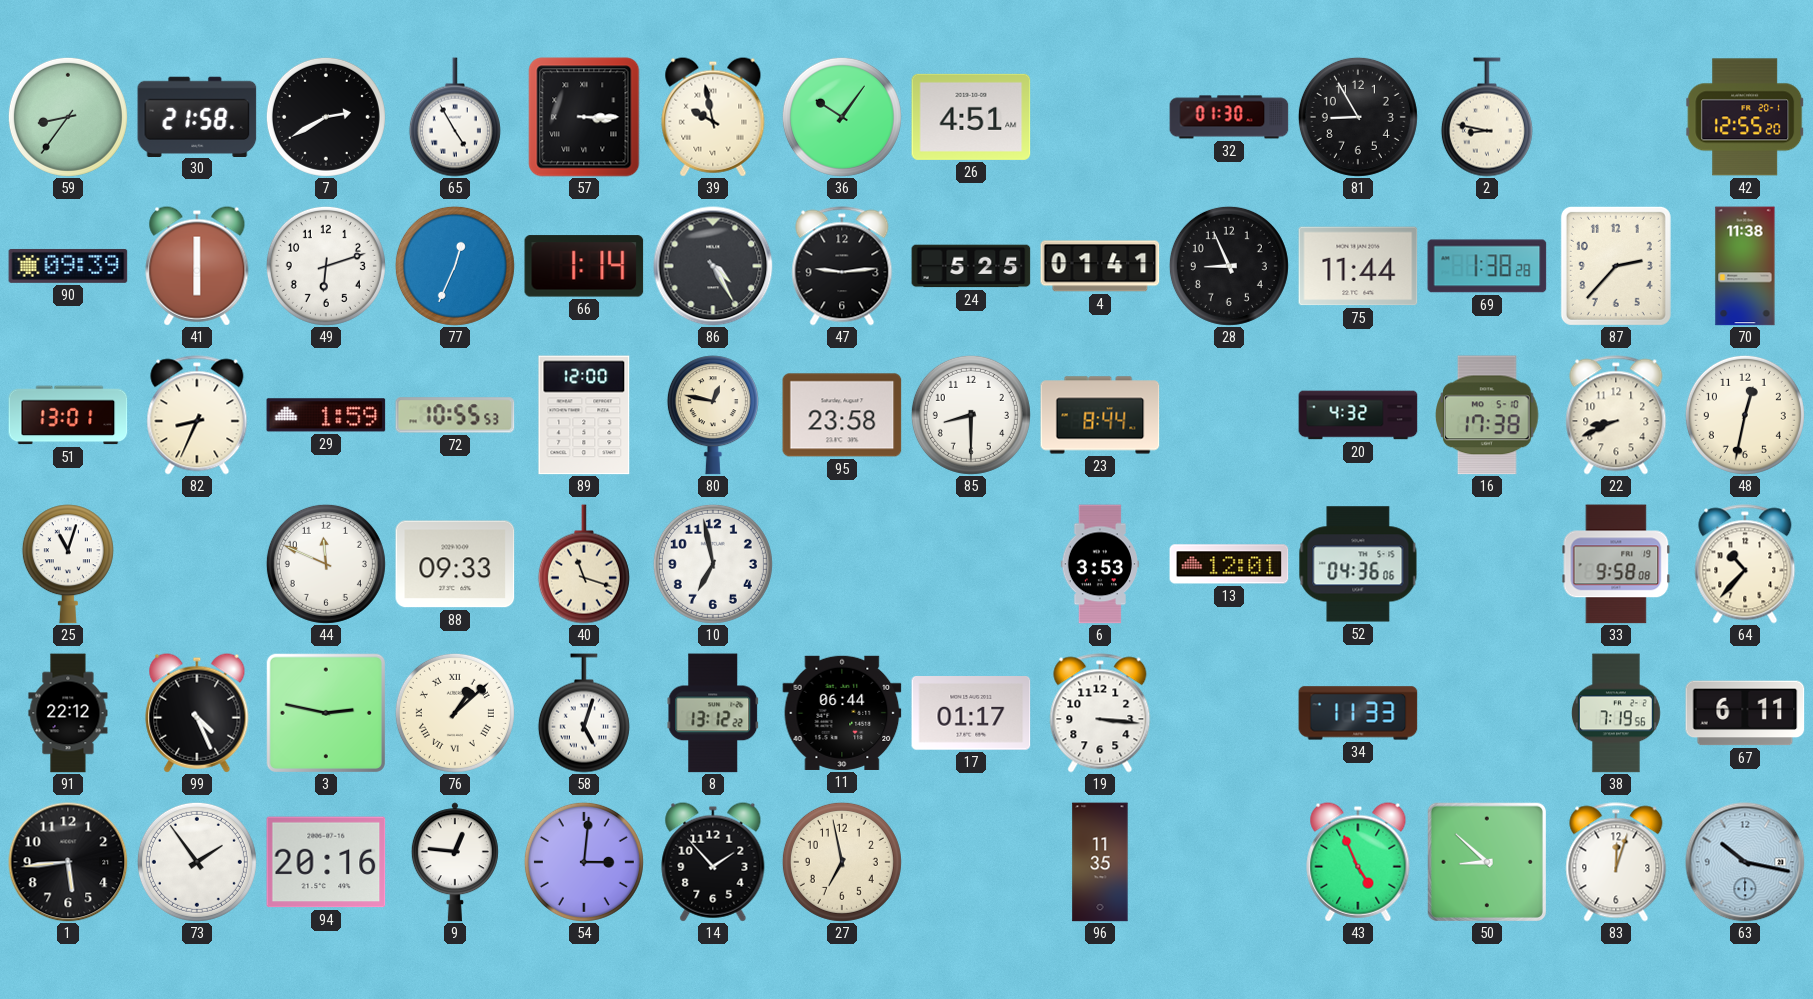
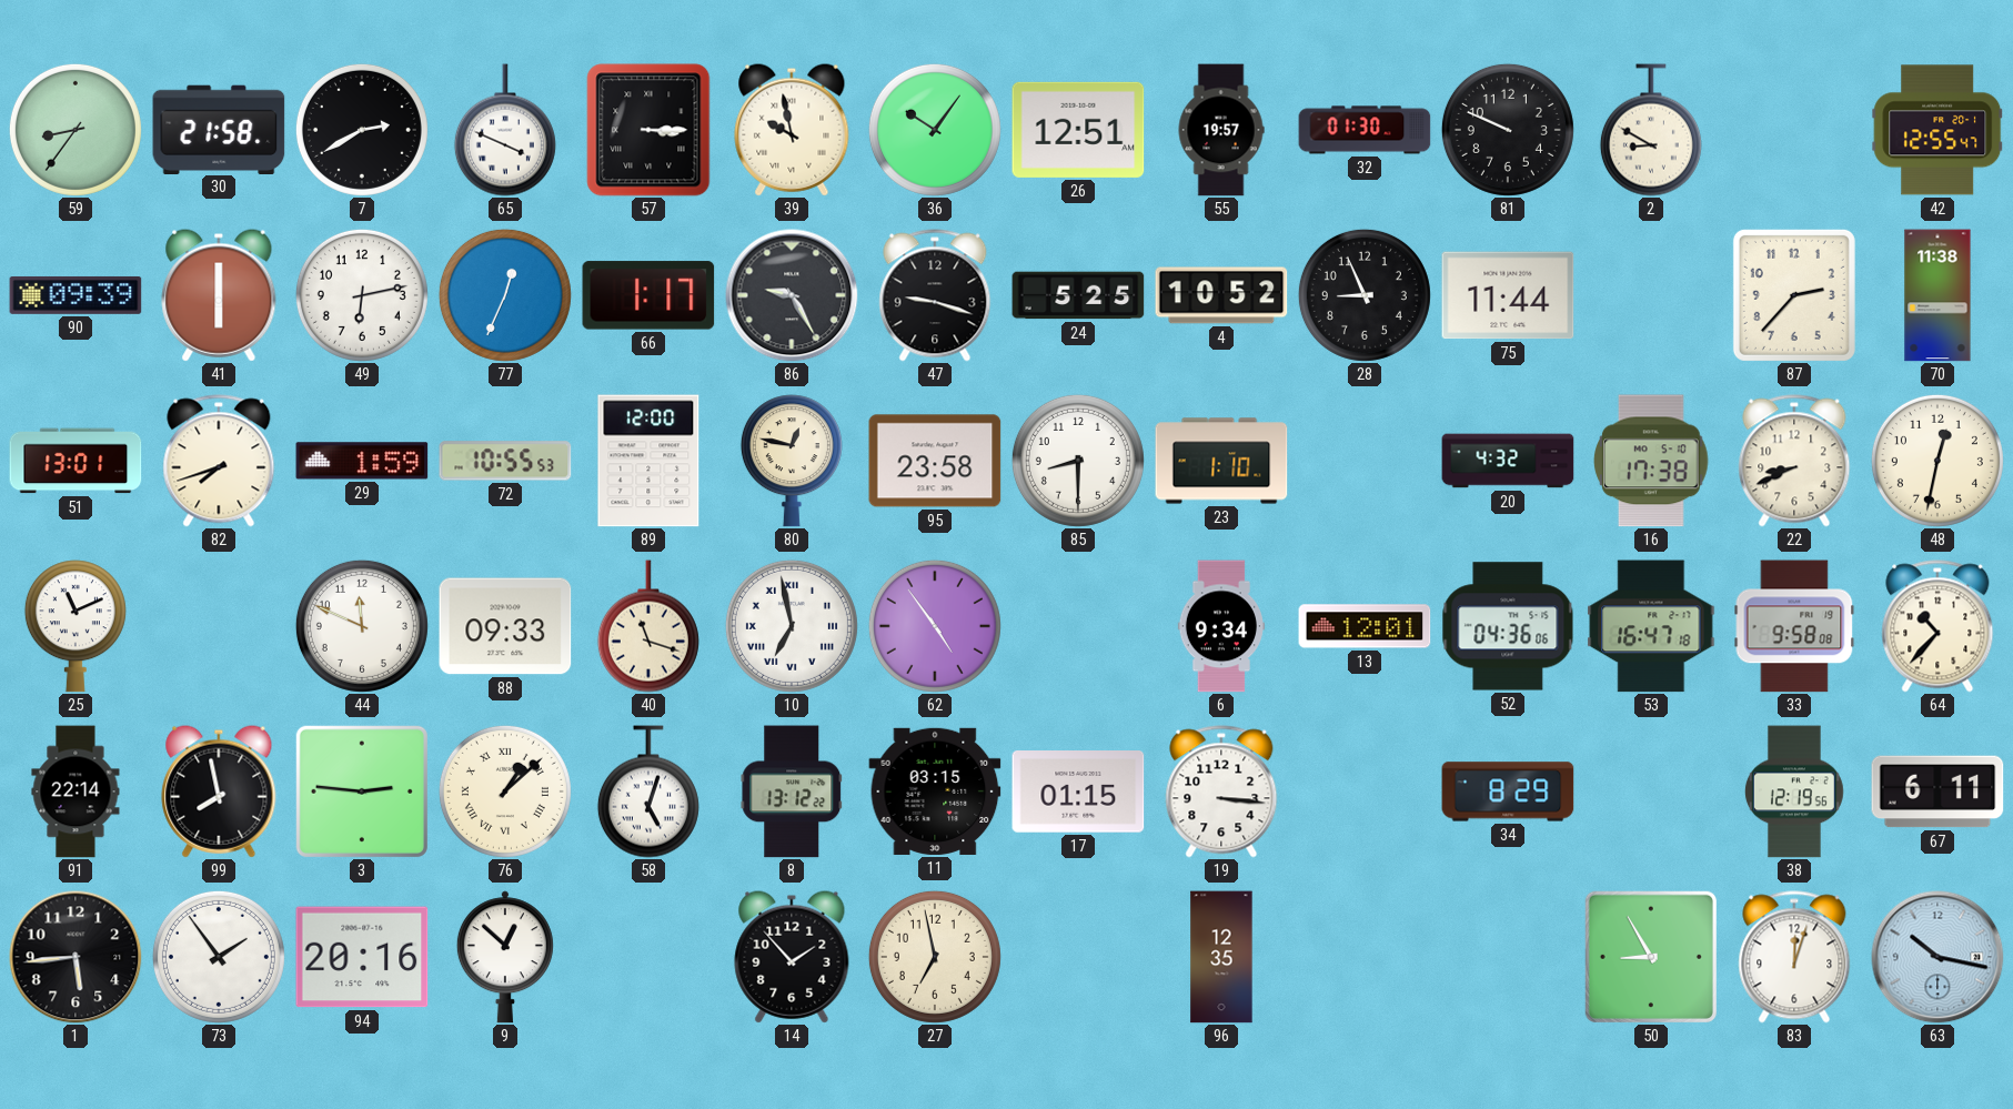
65: 4:55 -> 3:49 (505, 130)
26: 4:51 -> 12:51 (1078, 130)
55: none -> 19:57 (1221, 130)
81: 8:55 -> 9:49 (1508, 130)
2: 8:47 -> 8:50 (1651, 130)
42: 12:55:20 -> 12:55:47 (1937, 130)
49: 6:12 -> 6:13 (362, 295)
66: 1:14 -> 1:17 (648, 295)
86: 4:25 -> 9:25 (792, 295)
47: 9:14 -> 9:18 (935, 295)
4: 01:41 -> 10:52 (1221, 295)
69: 1:38 -> none (1487, 266)
82: 8:34 -> 7:42 (219, 461)
23: 8:44 -> 1:10 (1221, 461)
25: 11:03 -> 11:11 (76, 626)
10 numerals: Arabic -> Roman (792, 626)
62: none -> 4:54 (935, 626)
6: 3:53 -> 9:34 (1220, 626)
53: none -> 16:47 (1651, 626)
91: 22:12 -> 22:14 (76, 792)
99: 4:26 -> 7:58 (219, 792)
3: 2:47 -> 2:46 (362, 792)
11: 06:44 -> 03:15 (935, 792)
17: 01:17 -> 01:15 (1078, 792)
34: 11:33 -> 8:29 (1508, 792)
38: 7:19 -> 12:19 (1794, 792)
9: 12:46 -> 12:52 (505, 957)
54: 3:01 -> none (584, 862)
96: 11:35 -> 12:35 (1221, 957)
43: 4:56 -> none (1358, 862)
50: 8:52 -> 8:55 (1651, 957)
